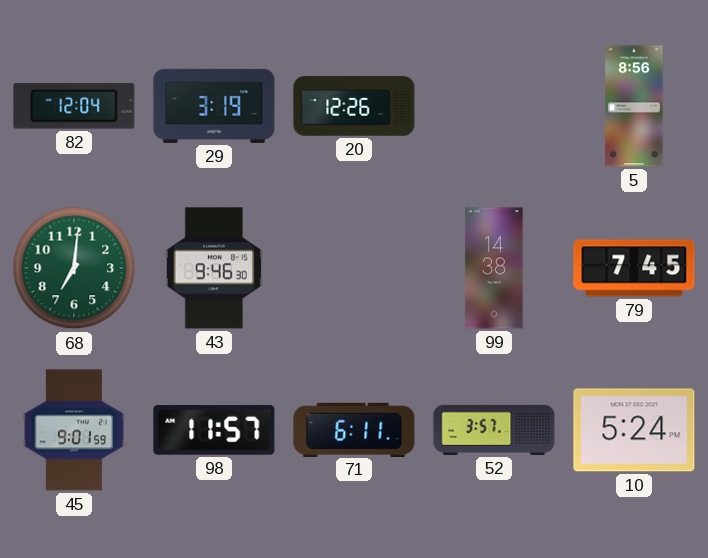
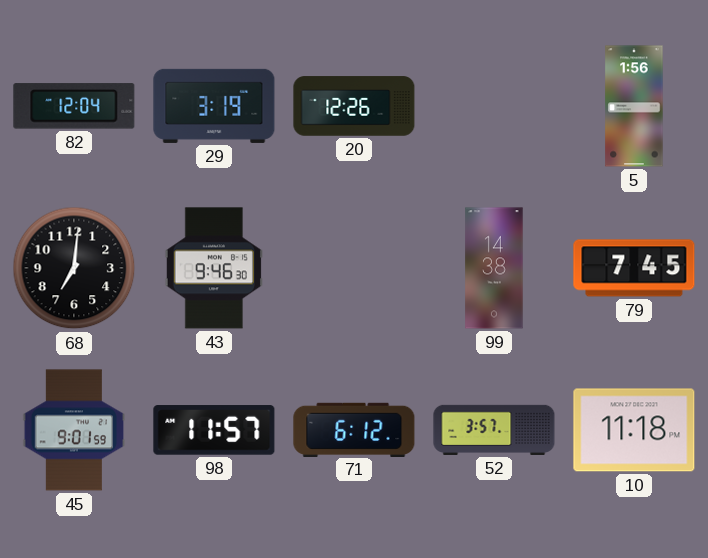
5: 8:56 -> 1:56 (634, 106)
68 dial: green -> black (74, 268)
71: 6:11 -> 6:12 (354, 429)
10: 5:24 -> 11:18 (634, 430)
